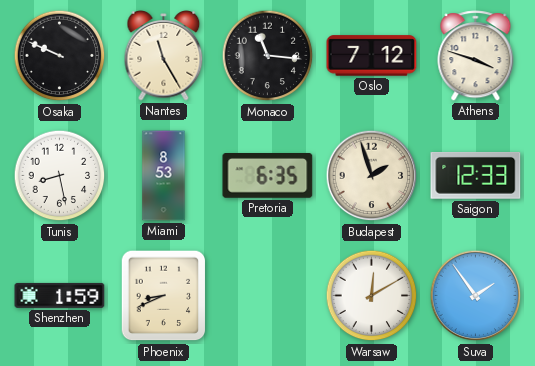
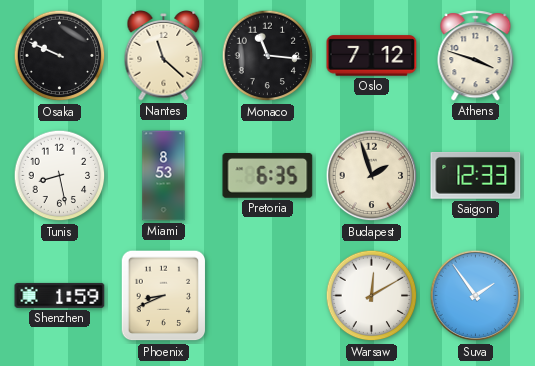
Nantes: 11:25 -> 11:22 (164, 56)
